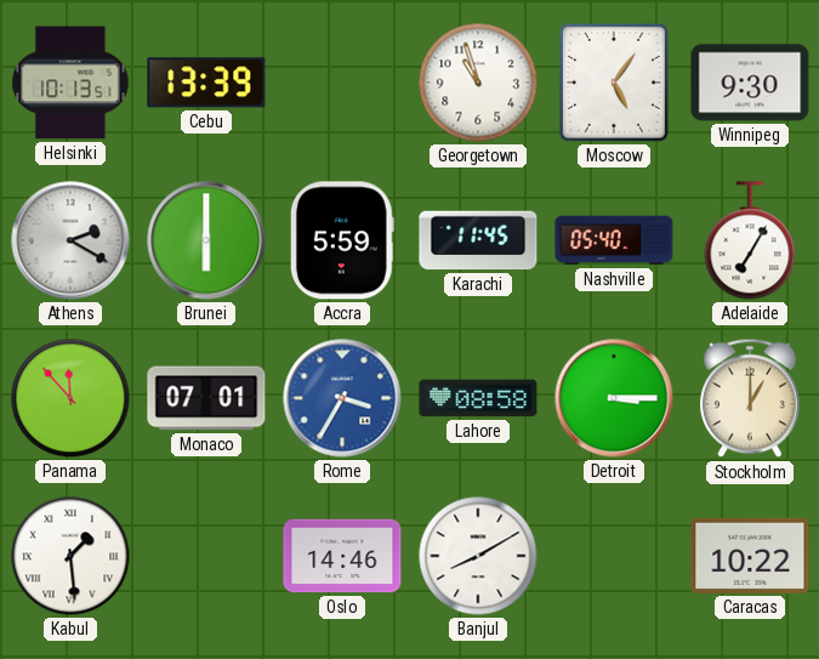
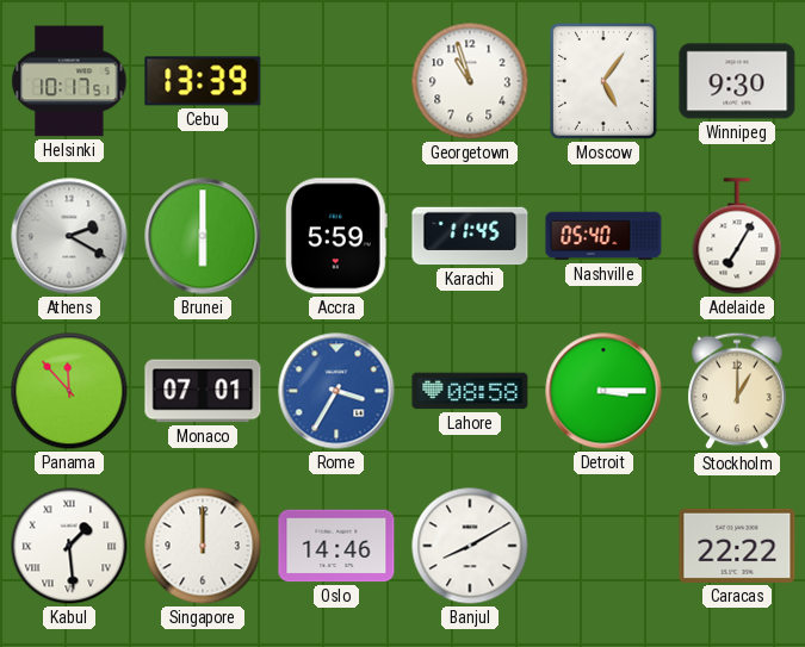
Helsinki: 10:13 -> 10:17 (69, 81)
Singapore: none -> 12:00 (203, 546)
Caracas: 10:22 -> 22:22 (737, 546)
